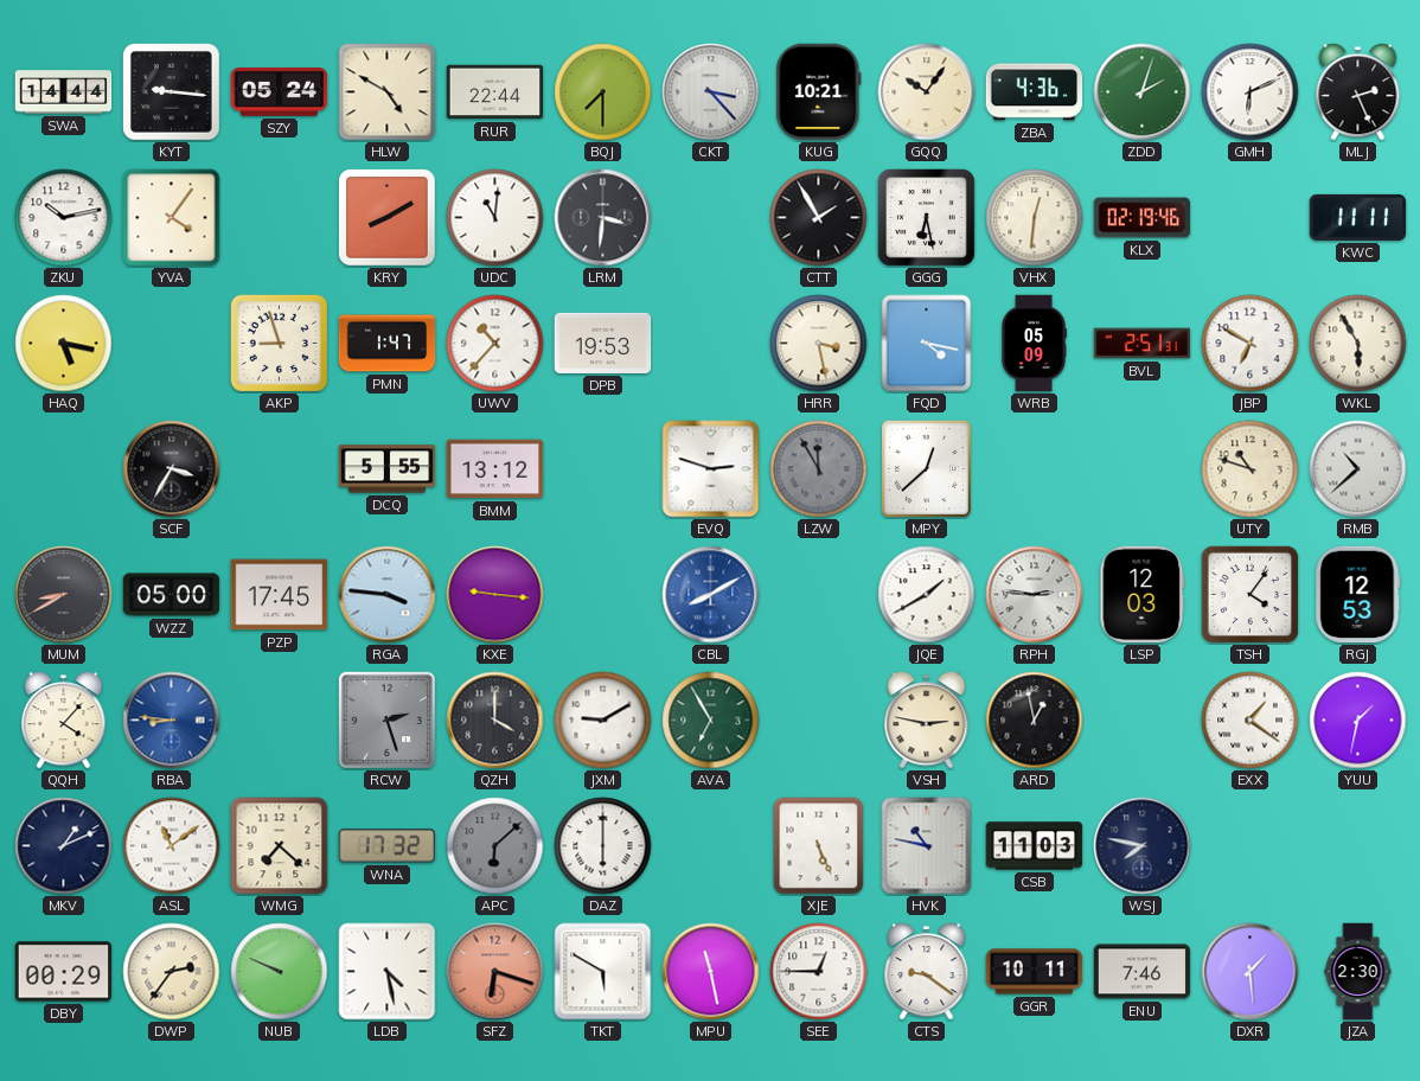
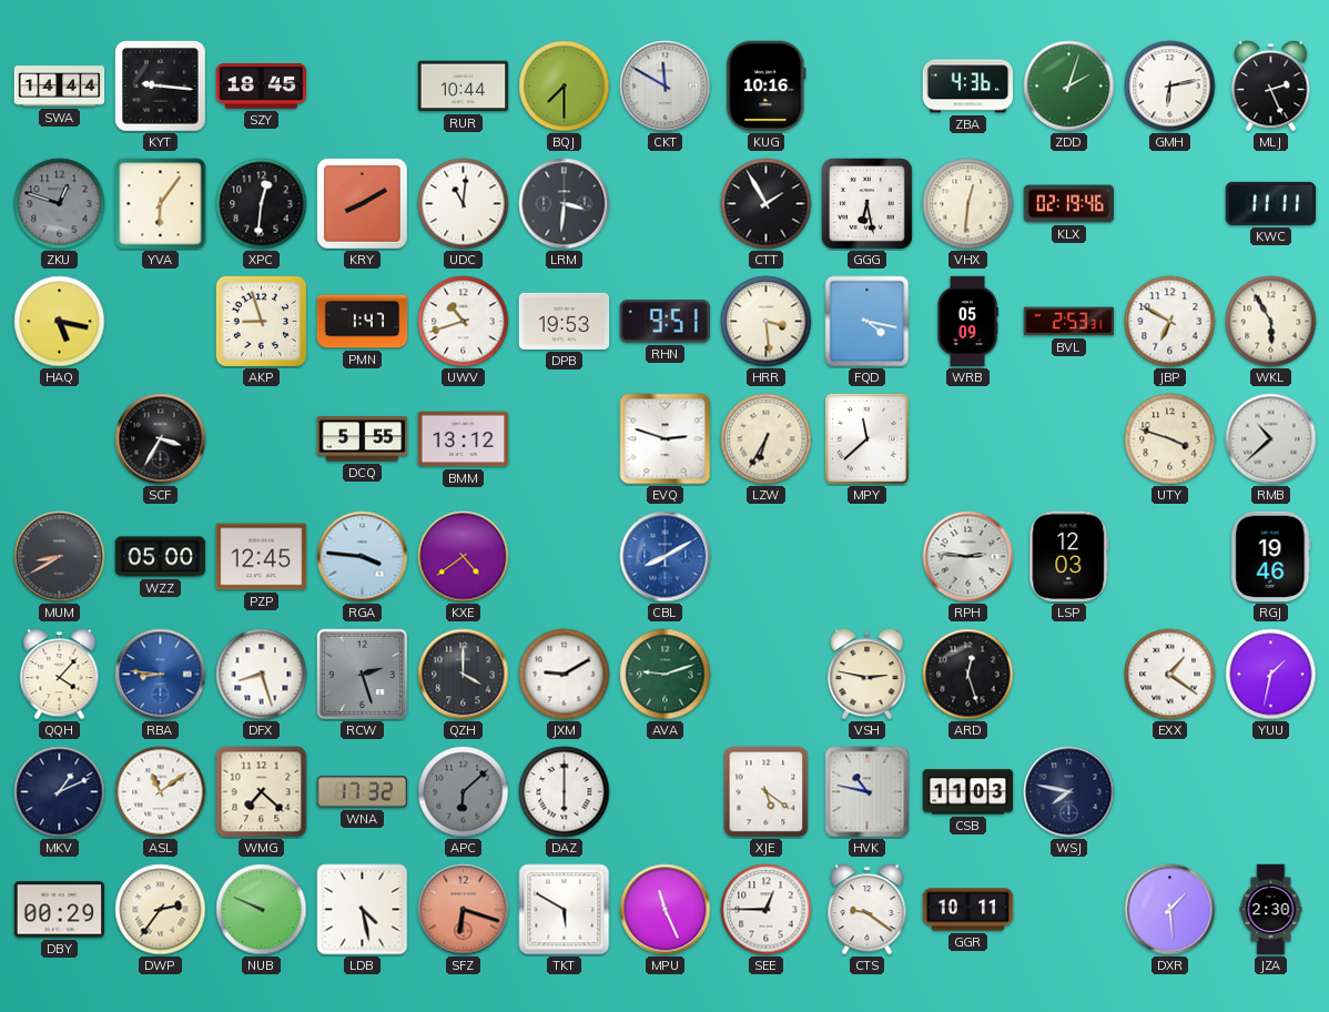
SZY: 05:24 -> 18:45 (262, 85)
HLW: 4:50 -> none (388, 92)
RUR: 22:44 -> 10:44 (464, 87)
CKT: 3:23 -> 11:50 (666, 87)
KUG: 10:21 -> 10:16 (767, 87)
GQQ: 10:06 -> none (927, 92)
GMH: 6:11 -> 6:13 (1170, 87)
ZKU: 10:13 -> 12:48 (60, 204)
ZKU dial: white -> grey (60, 204)
YVA: 4:06 -> 6:06 (161, 204)
XPC: none -> 12:31 (262, 204)
UWV: 10:37 -> 10:42 (464, 322)
RHN: none -> 9:51 (664, 322)
HRR: 3:28 -> 3:29 (767, 322)
BVL: 2:51 -> 2:53 (1069, 322)
LZW: 11:55 -> 6:35 (767, 439)
LZW dial: grey -> cream (767, 439)
MPY: 12:38 -> 11:38 (866, 438)
UTY: 10:48 -> 3:48 (1170, 439)
PZP: 17:45 -> 12:45 (262, 557)
KXE: 9:16 -> 4:39 (464, 557)
JQE: 1:40 -> none (927, 595)
TSH: 4:06 -> none (1249, 594)
RGJ: 12:53 -> 19:46 (1271, 557)
DFX: none -> 8:27 (262, 675)
AVA: 6:55 -> 9:12 (666, 675)
ARD: 12:58 -> 12:27 (968, 675)
XJE: 5:26 -> 5:21 (767, 792)
MPU: 11:28 -> 11:26 (666, 910)
ENU: 7:46 -> none (1143, 972)
